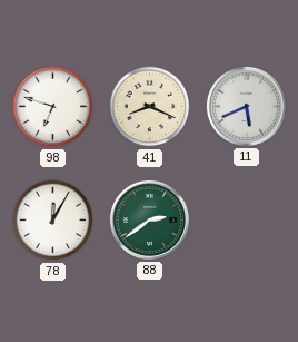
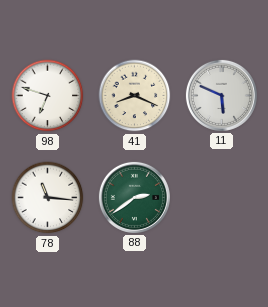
11: 5:41 -> 5:49 (221, 95)
78: 12:05 -> 11:16 (48, 198)
